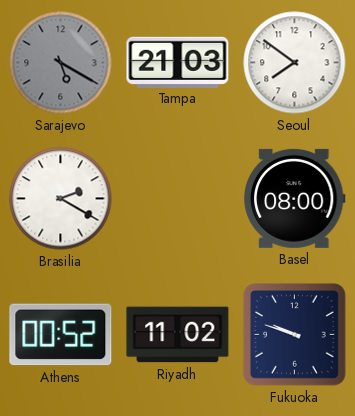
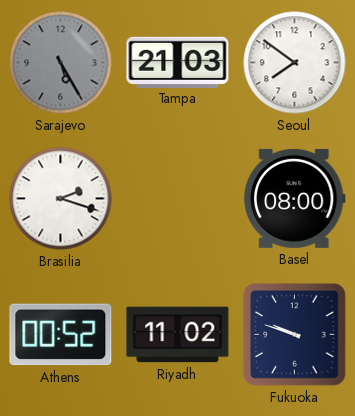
Sarajevo: 5:20 -> 5:25 (61, 63)
Brasilia: 2:20 -> 2:18 (61, 199)
